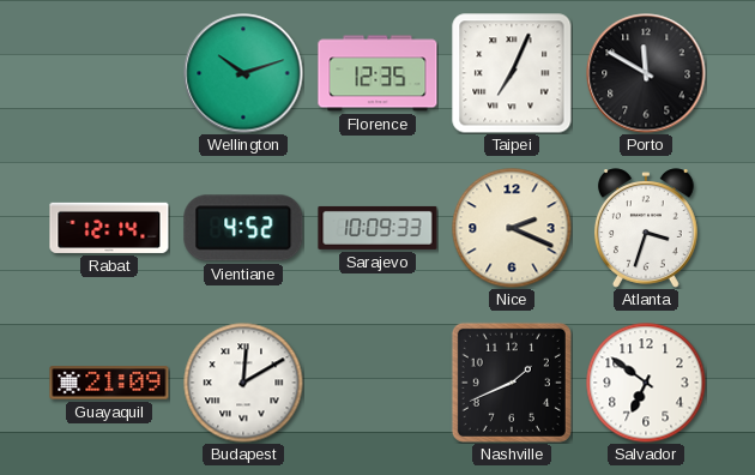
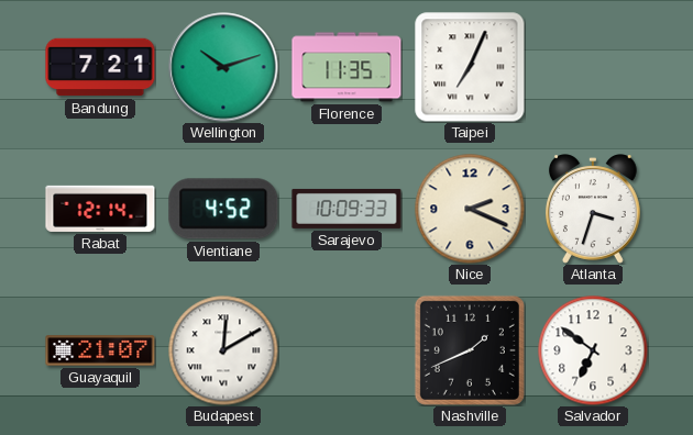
Bandung: none -> 7:21 (100, 67)
Florence: 12:35 -> 11:35 (346, 67)
Porto: 11:50 -> none (646, 73)
Guayaquil: 21:09 -> 21:07 (100, 350)
